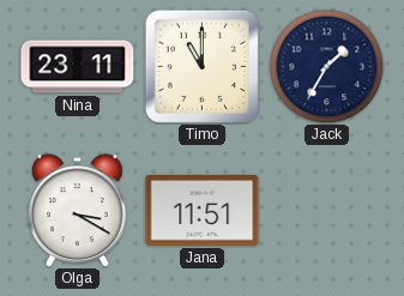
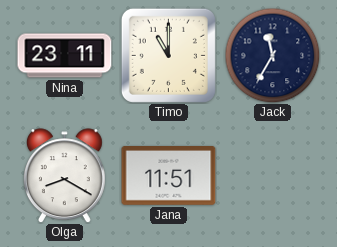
Jack: 1:35 -> 11:35 (272, 55)
Olga: 3:20 -> 8:20 (64, 176)
